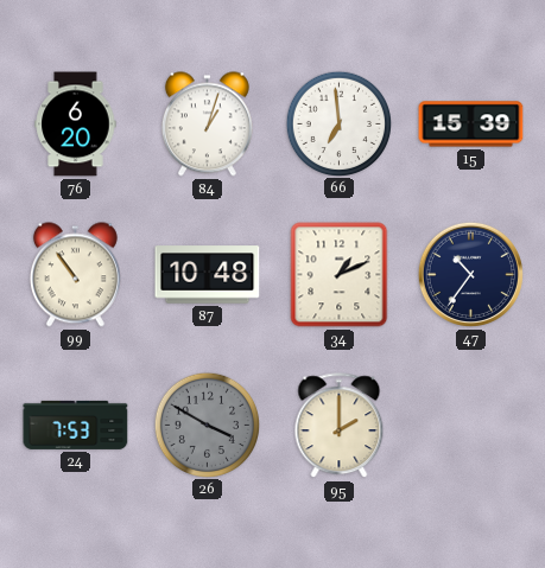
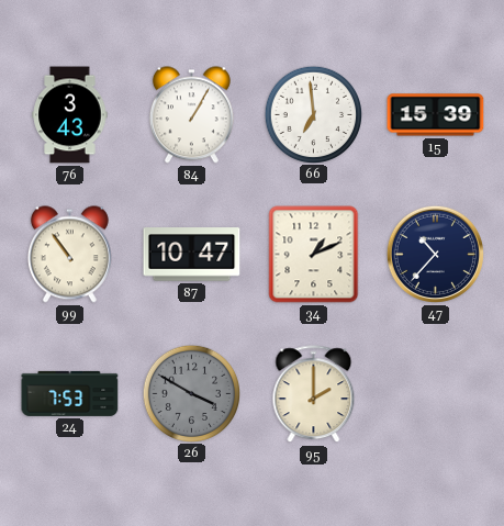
76: 6:20 -> 3:43 (70, 115)
84: 1:03 -> 1:05 (191, 115)
87: 10:48 -> 10:47 (192, 255)
47: 10:36 -> 10:37 (435, 254)
